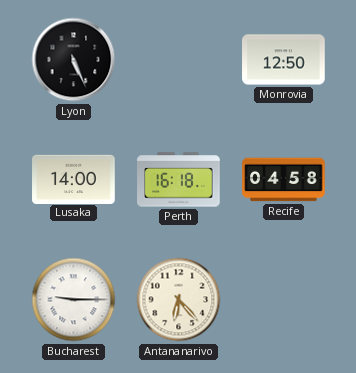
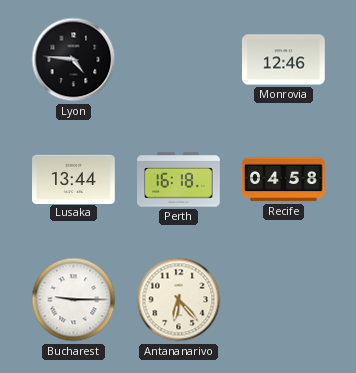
Lyon: 5:26 -> 4:46 (74, 60)
Monrovia: 12:50 -> 12:46 (284, 60)
Lusaka: 14:00 -> 13:44 (74, 179)
